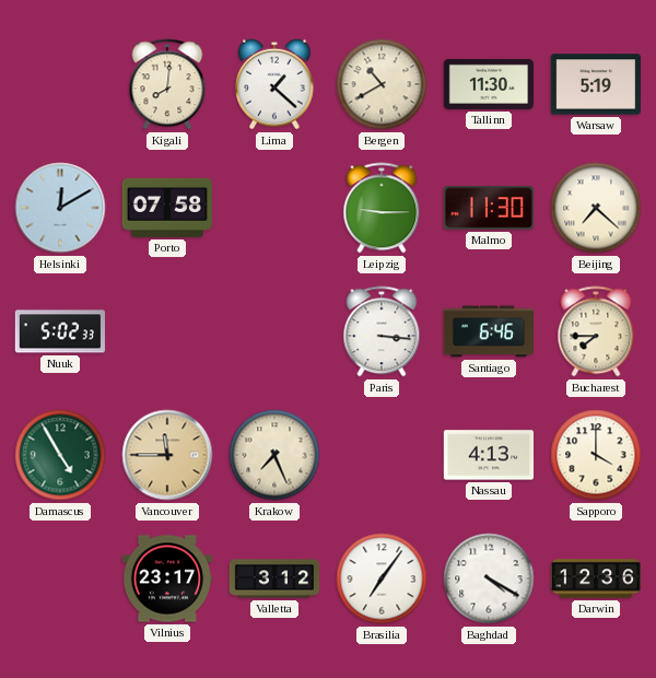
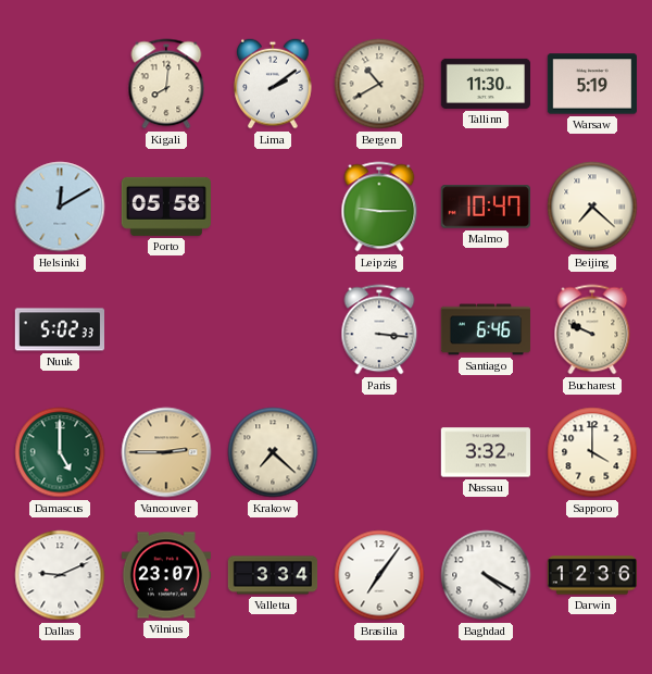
Lima: 1:22 -> 2:09 (273, 84)
Porto: 07:58 -> 05:58 (165, 207)
Malmo: 11:30 -> 10:47 (485, 207)
Bucharest: 7:45 -> 9:49 (592, 329)
Damascus: 4:55 -> 5:00 (60, 452)
Vancouver: 11:45 -> 2:45 (166, 452)
Krakow: 7:26 -> 7:22 (273, 452)
Nassau: 4:13 -> 3:32 (485, 452)
Dallas: none -> 9:11 (60, 575)
Vilnius: 23:17 -> 23:07 (165, 575)
Valletta: 3:12 -> 3:34 (273, 575)
